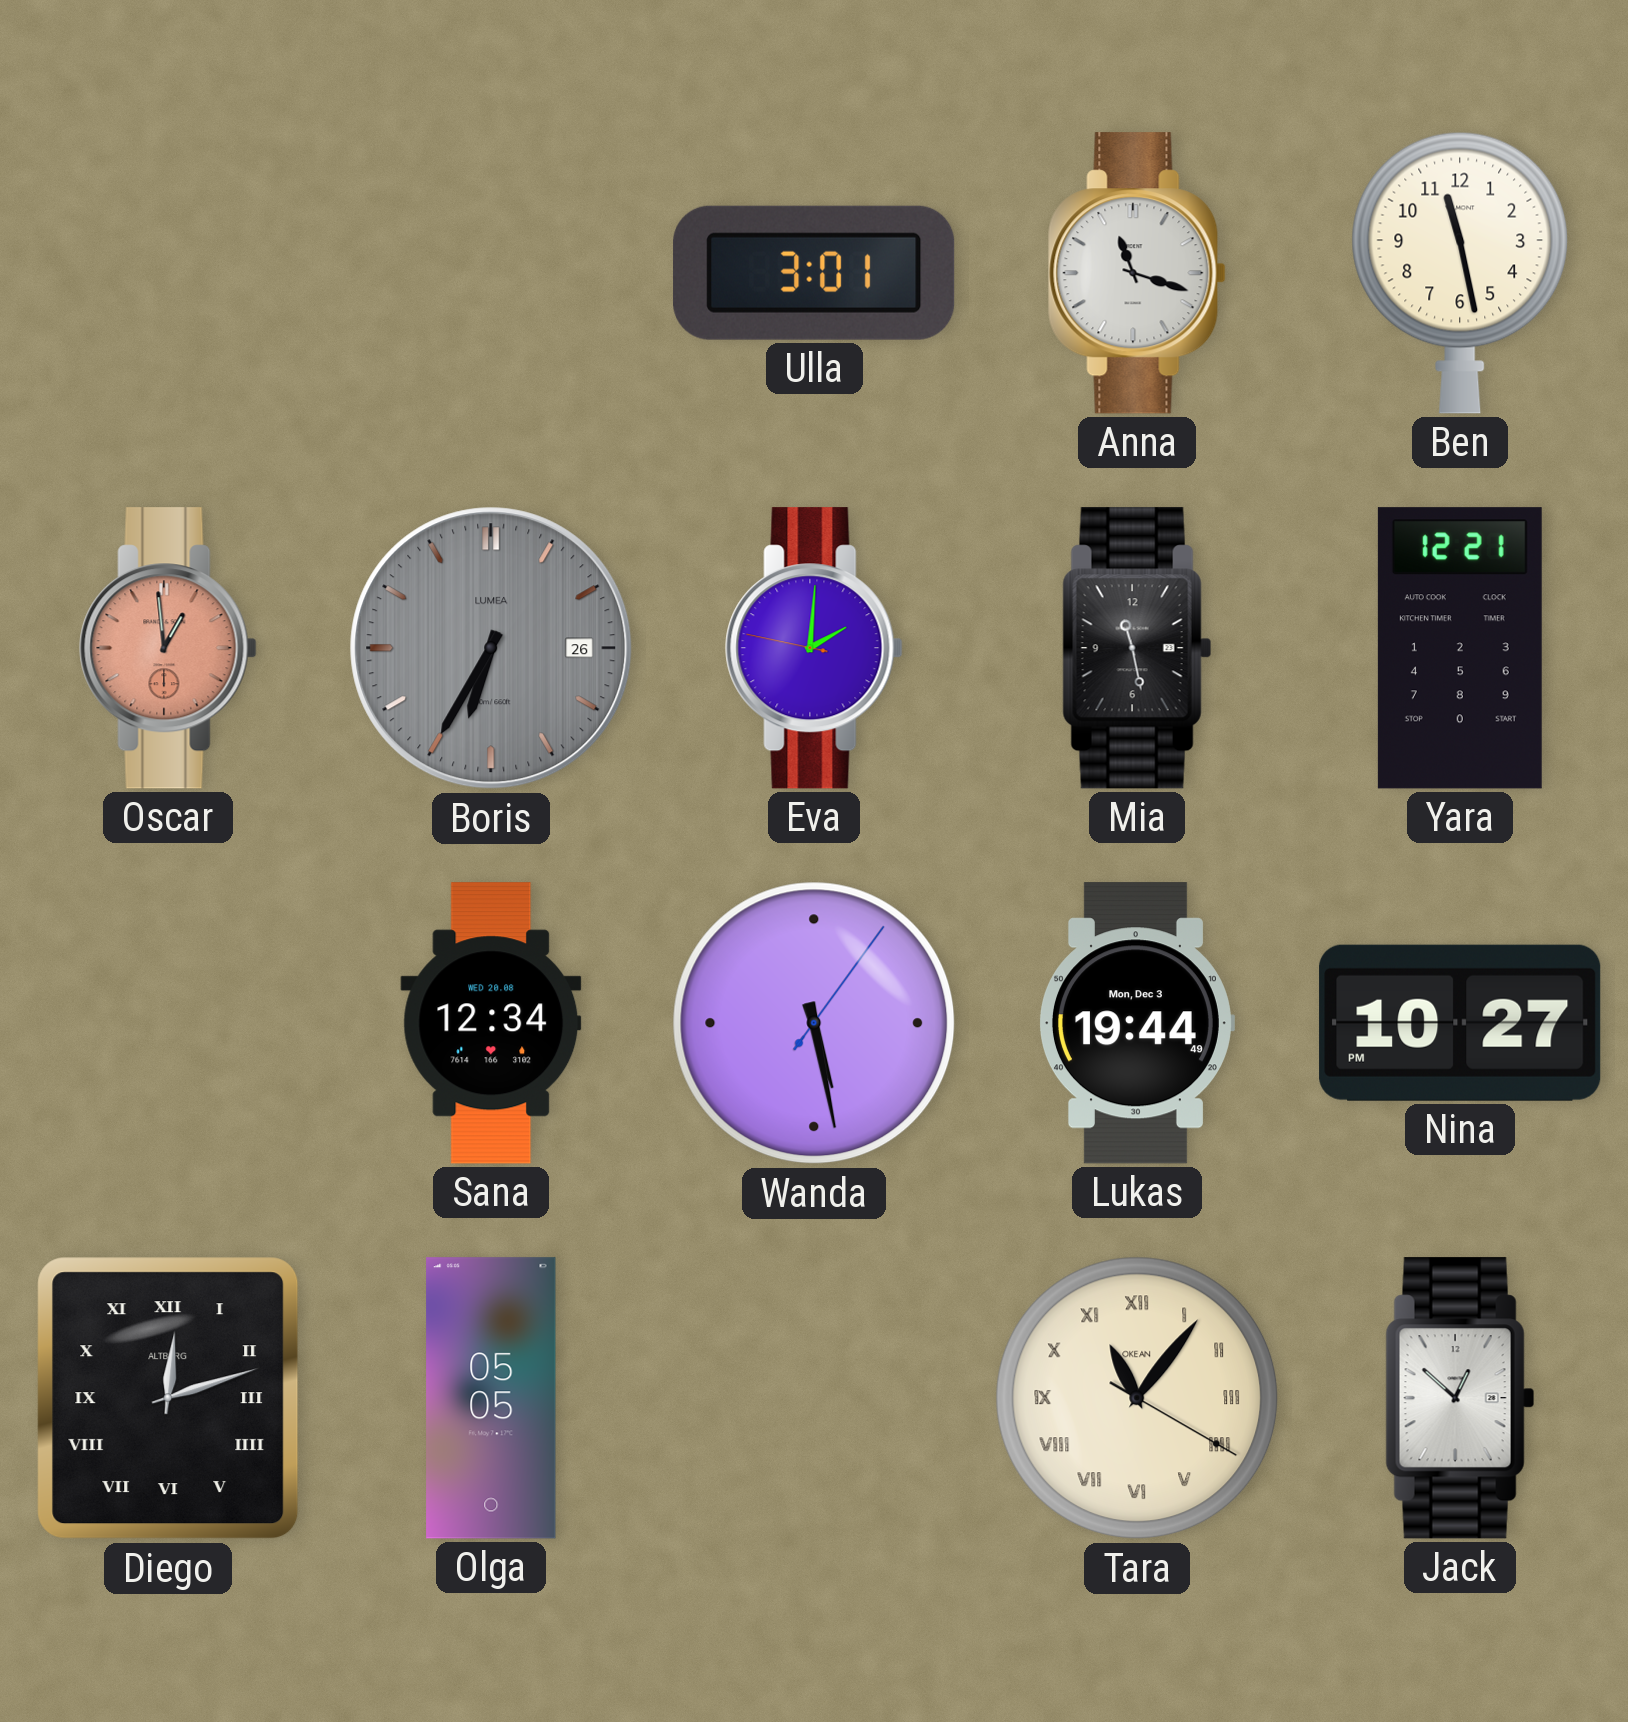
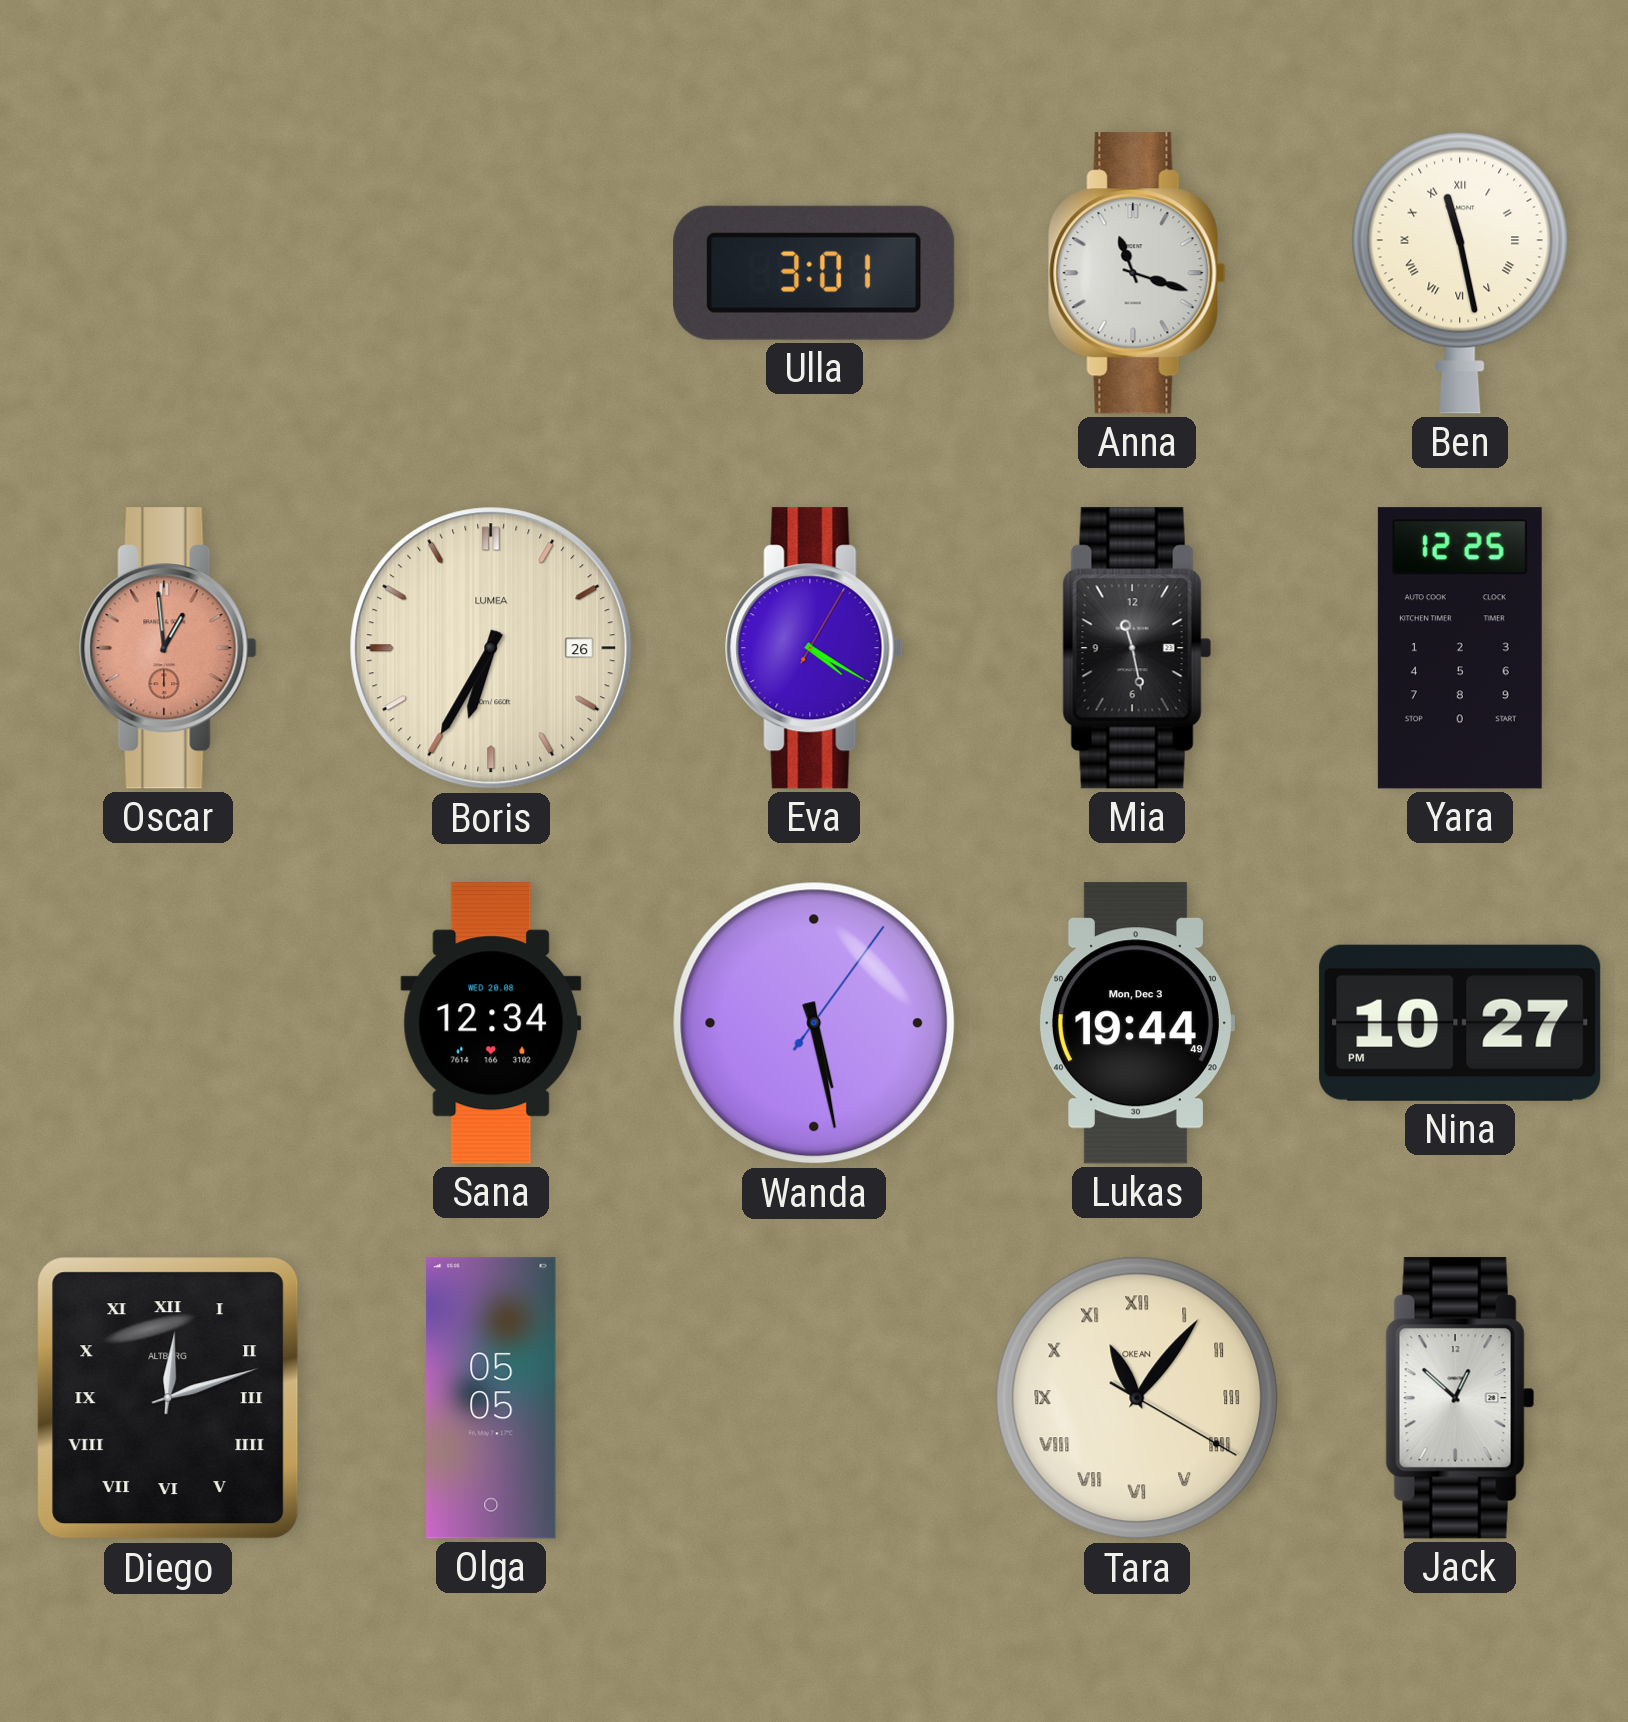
Ben numerals: Arabic -> Roman (1460, 273)
Boris dial: grey -> cream (491, 648)
Eva: 2:00 -> 4:20 (814, 648)
Yara: 12:21 -> 12:25 (1460, 648)
